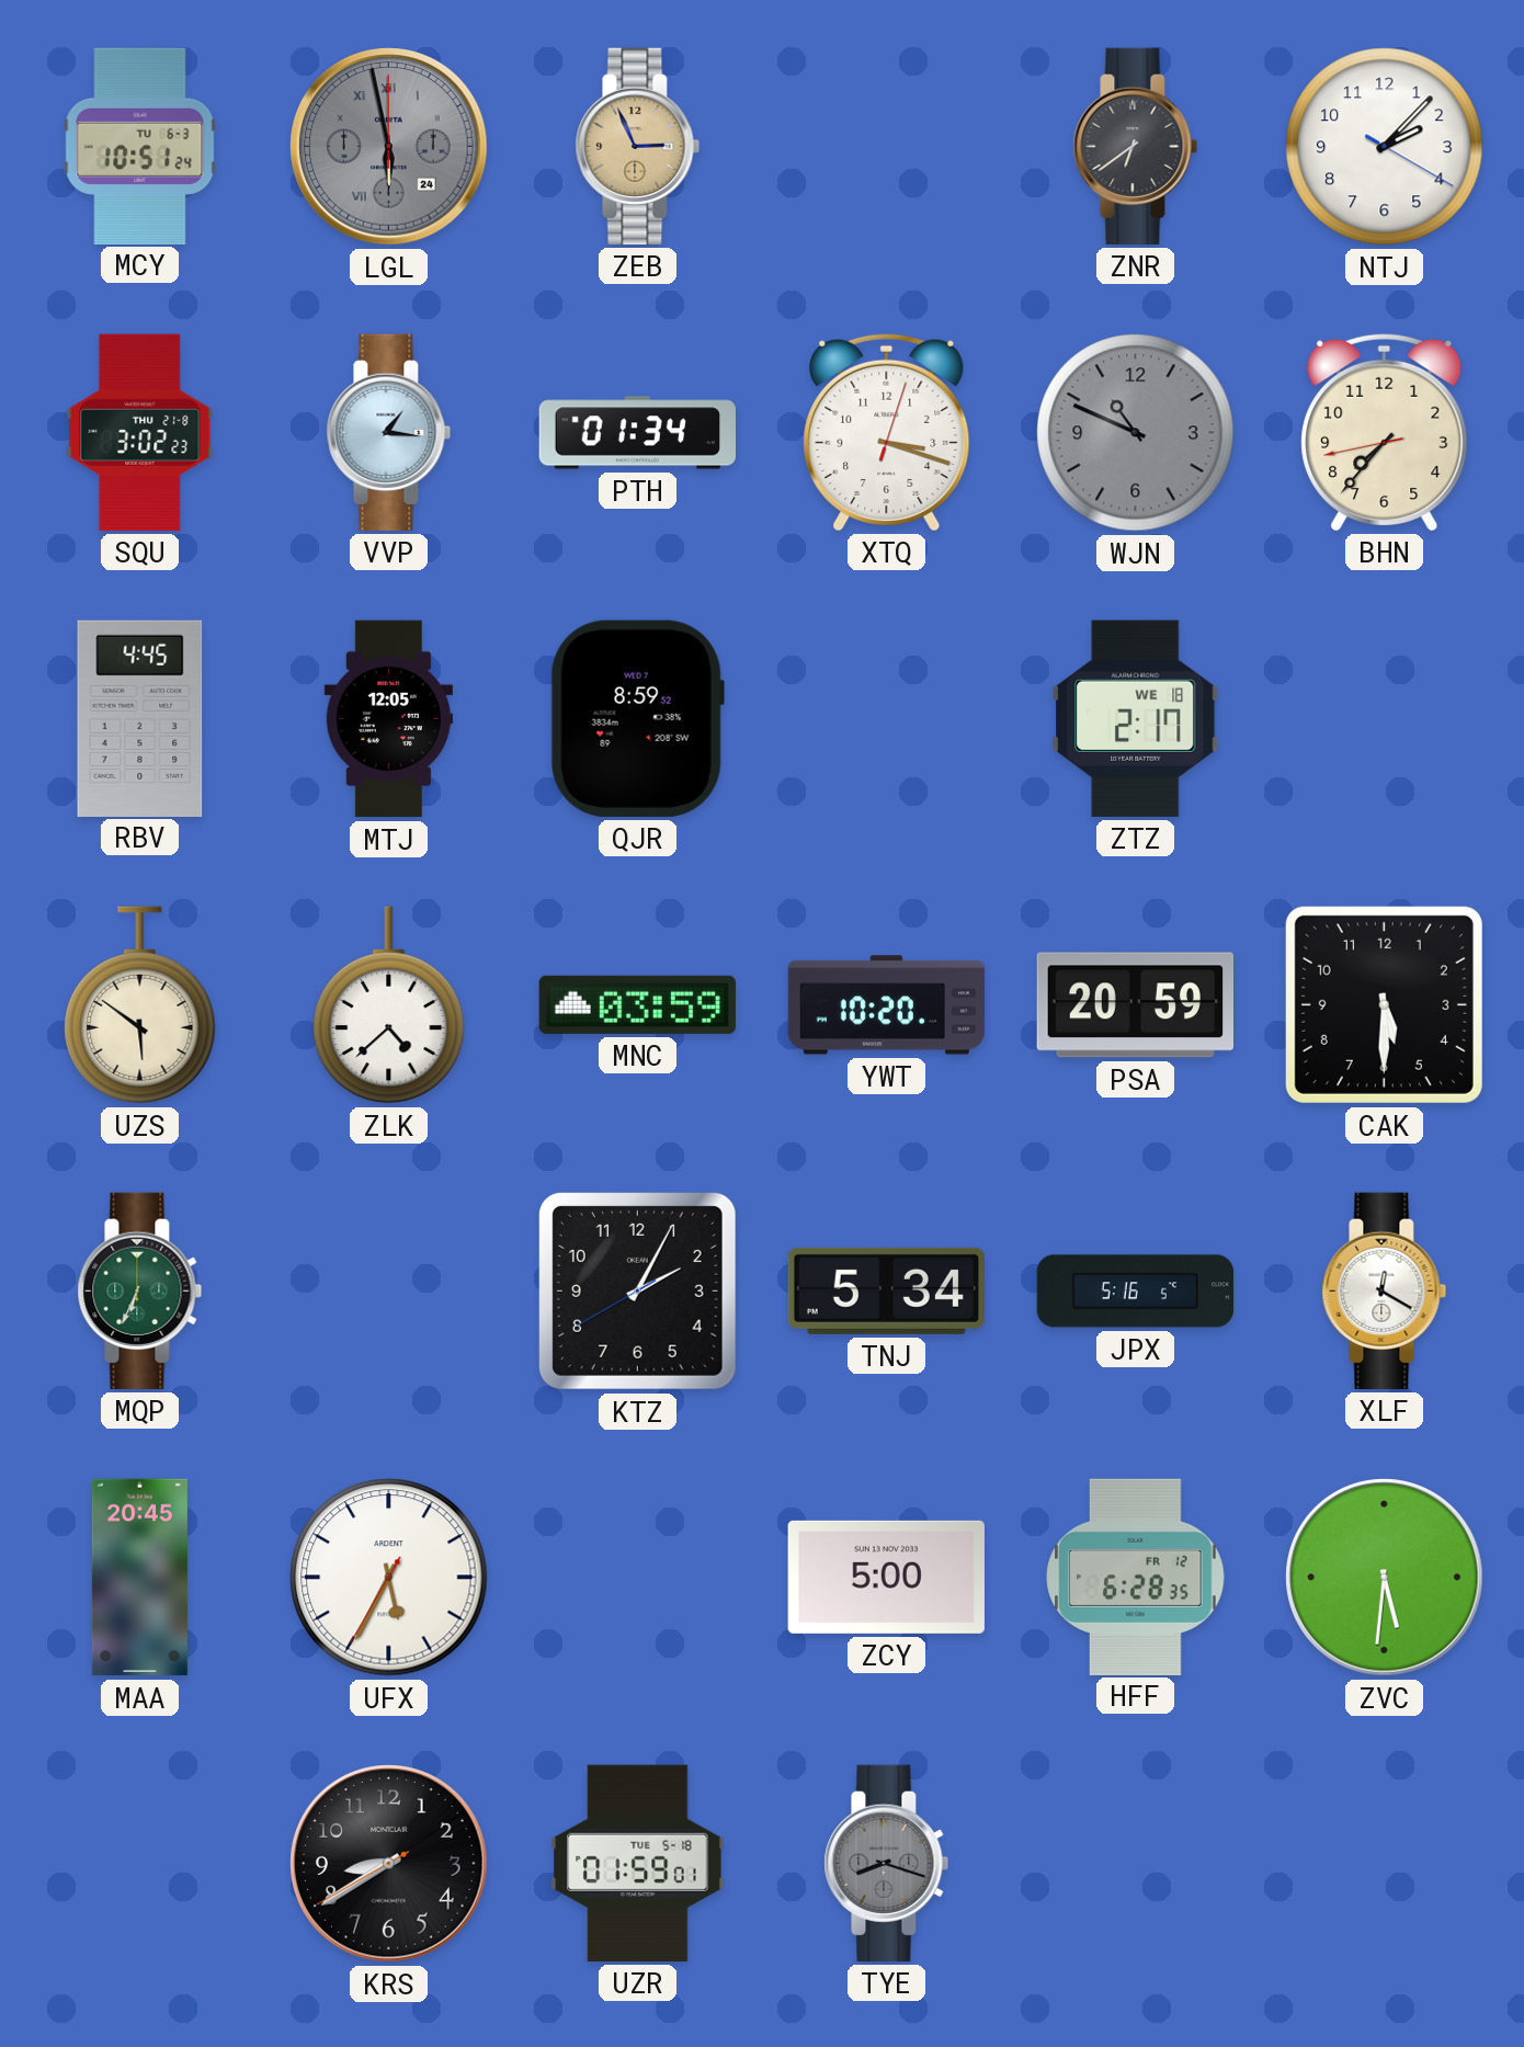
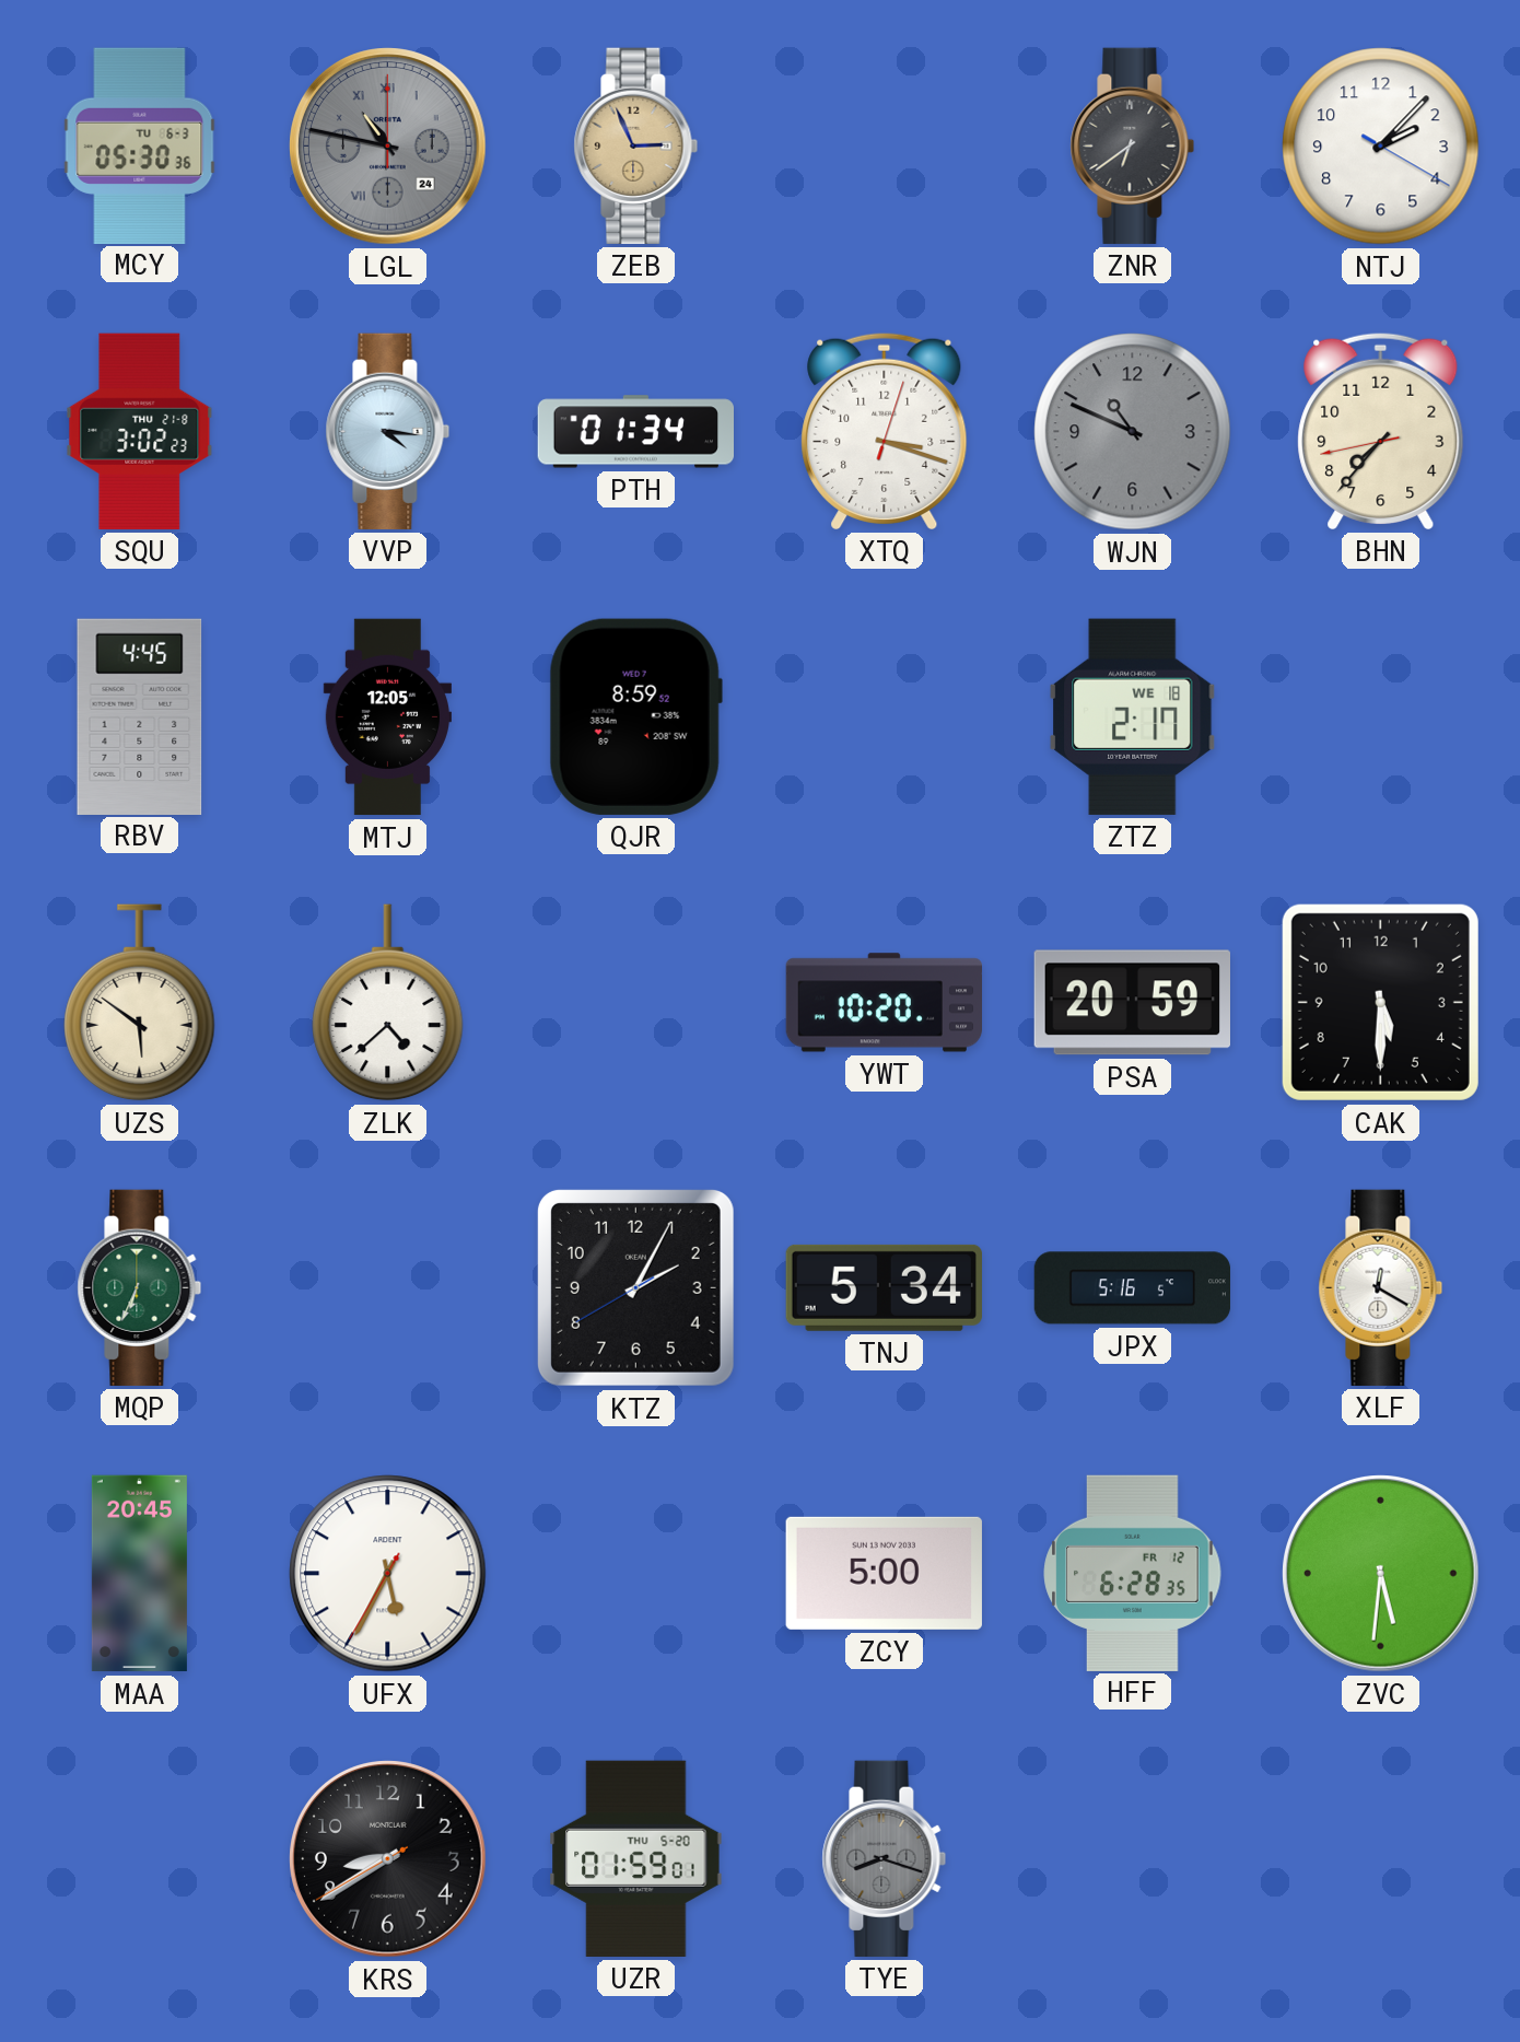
MCY: 10:51 -> 05:30 (140, 145)
LGL: 5:58 -> 10:47 (388, 147)
VVP: 1:16 -> 4:16 (388, 431)
MNC: 03:59 -> none (637, 1004)
UZR date: TUE 5-18 -> THU 5-20 (636, 1858)
